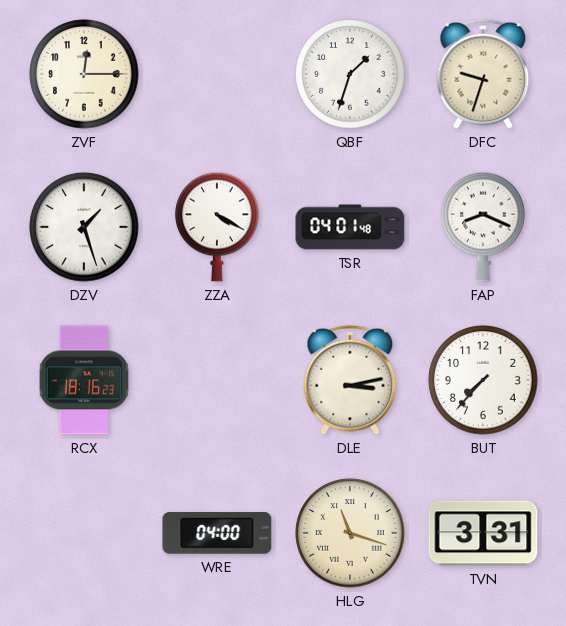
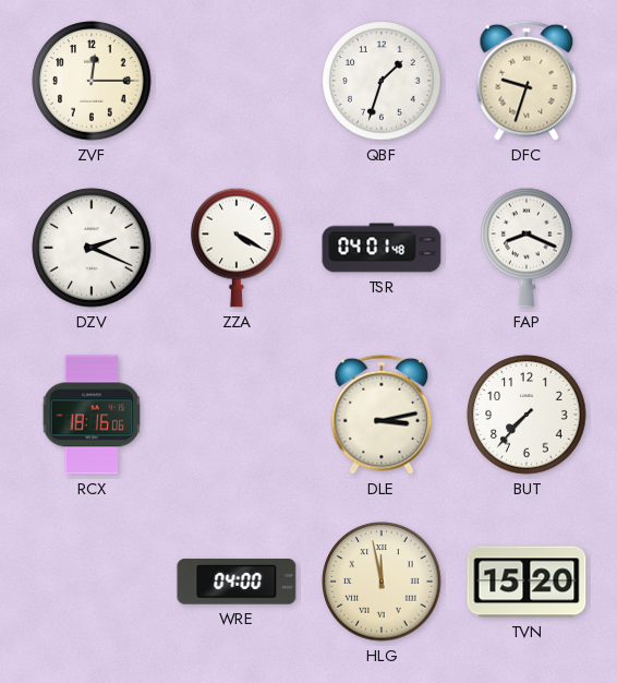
DZV: 1:27 -> 2:19 (92, 248)
RCX: 18:16:23 -> 18:16:06 (92, 415)
HLG: 11:18 -> 11:58 (382, 582)
TVN: 3:31 -> 15:20 (527, 582)
